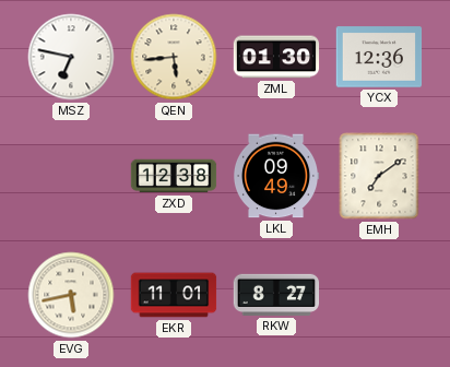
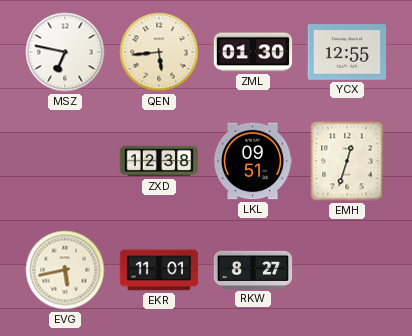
YCX: 12:36 -> 12:55 (347, 52)
LKL: 09:49 -> 09:51 (253, 161)
EMH: 7:09 -> 12:33 (347, 161)
